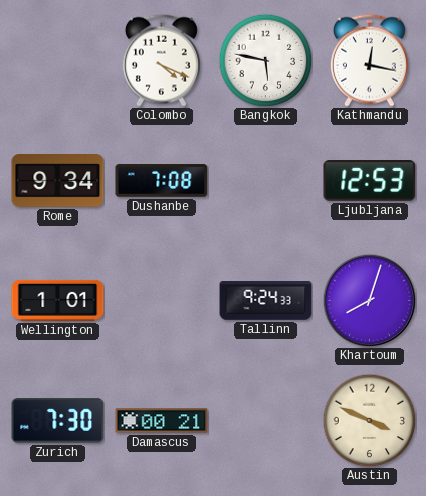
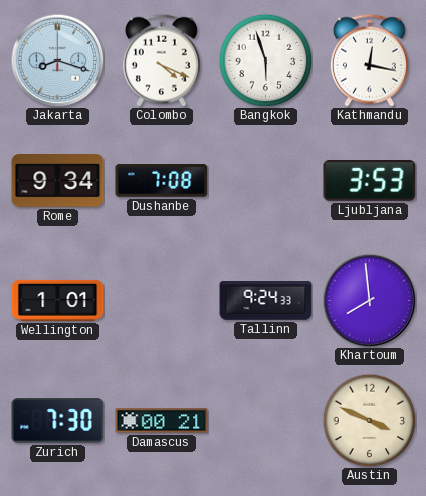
Jakarta: none -> 8:18 (57, 60)
Bangkok: 5:47 -> 5:57 (265, 60)
Ljubljana: 12:53 -> 3:53 (370, 181)
Khartoum: 8:03 -> 7:59 (369, 300)
